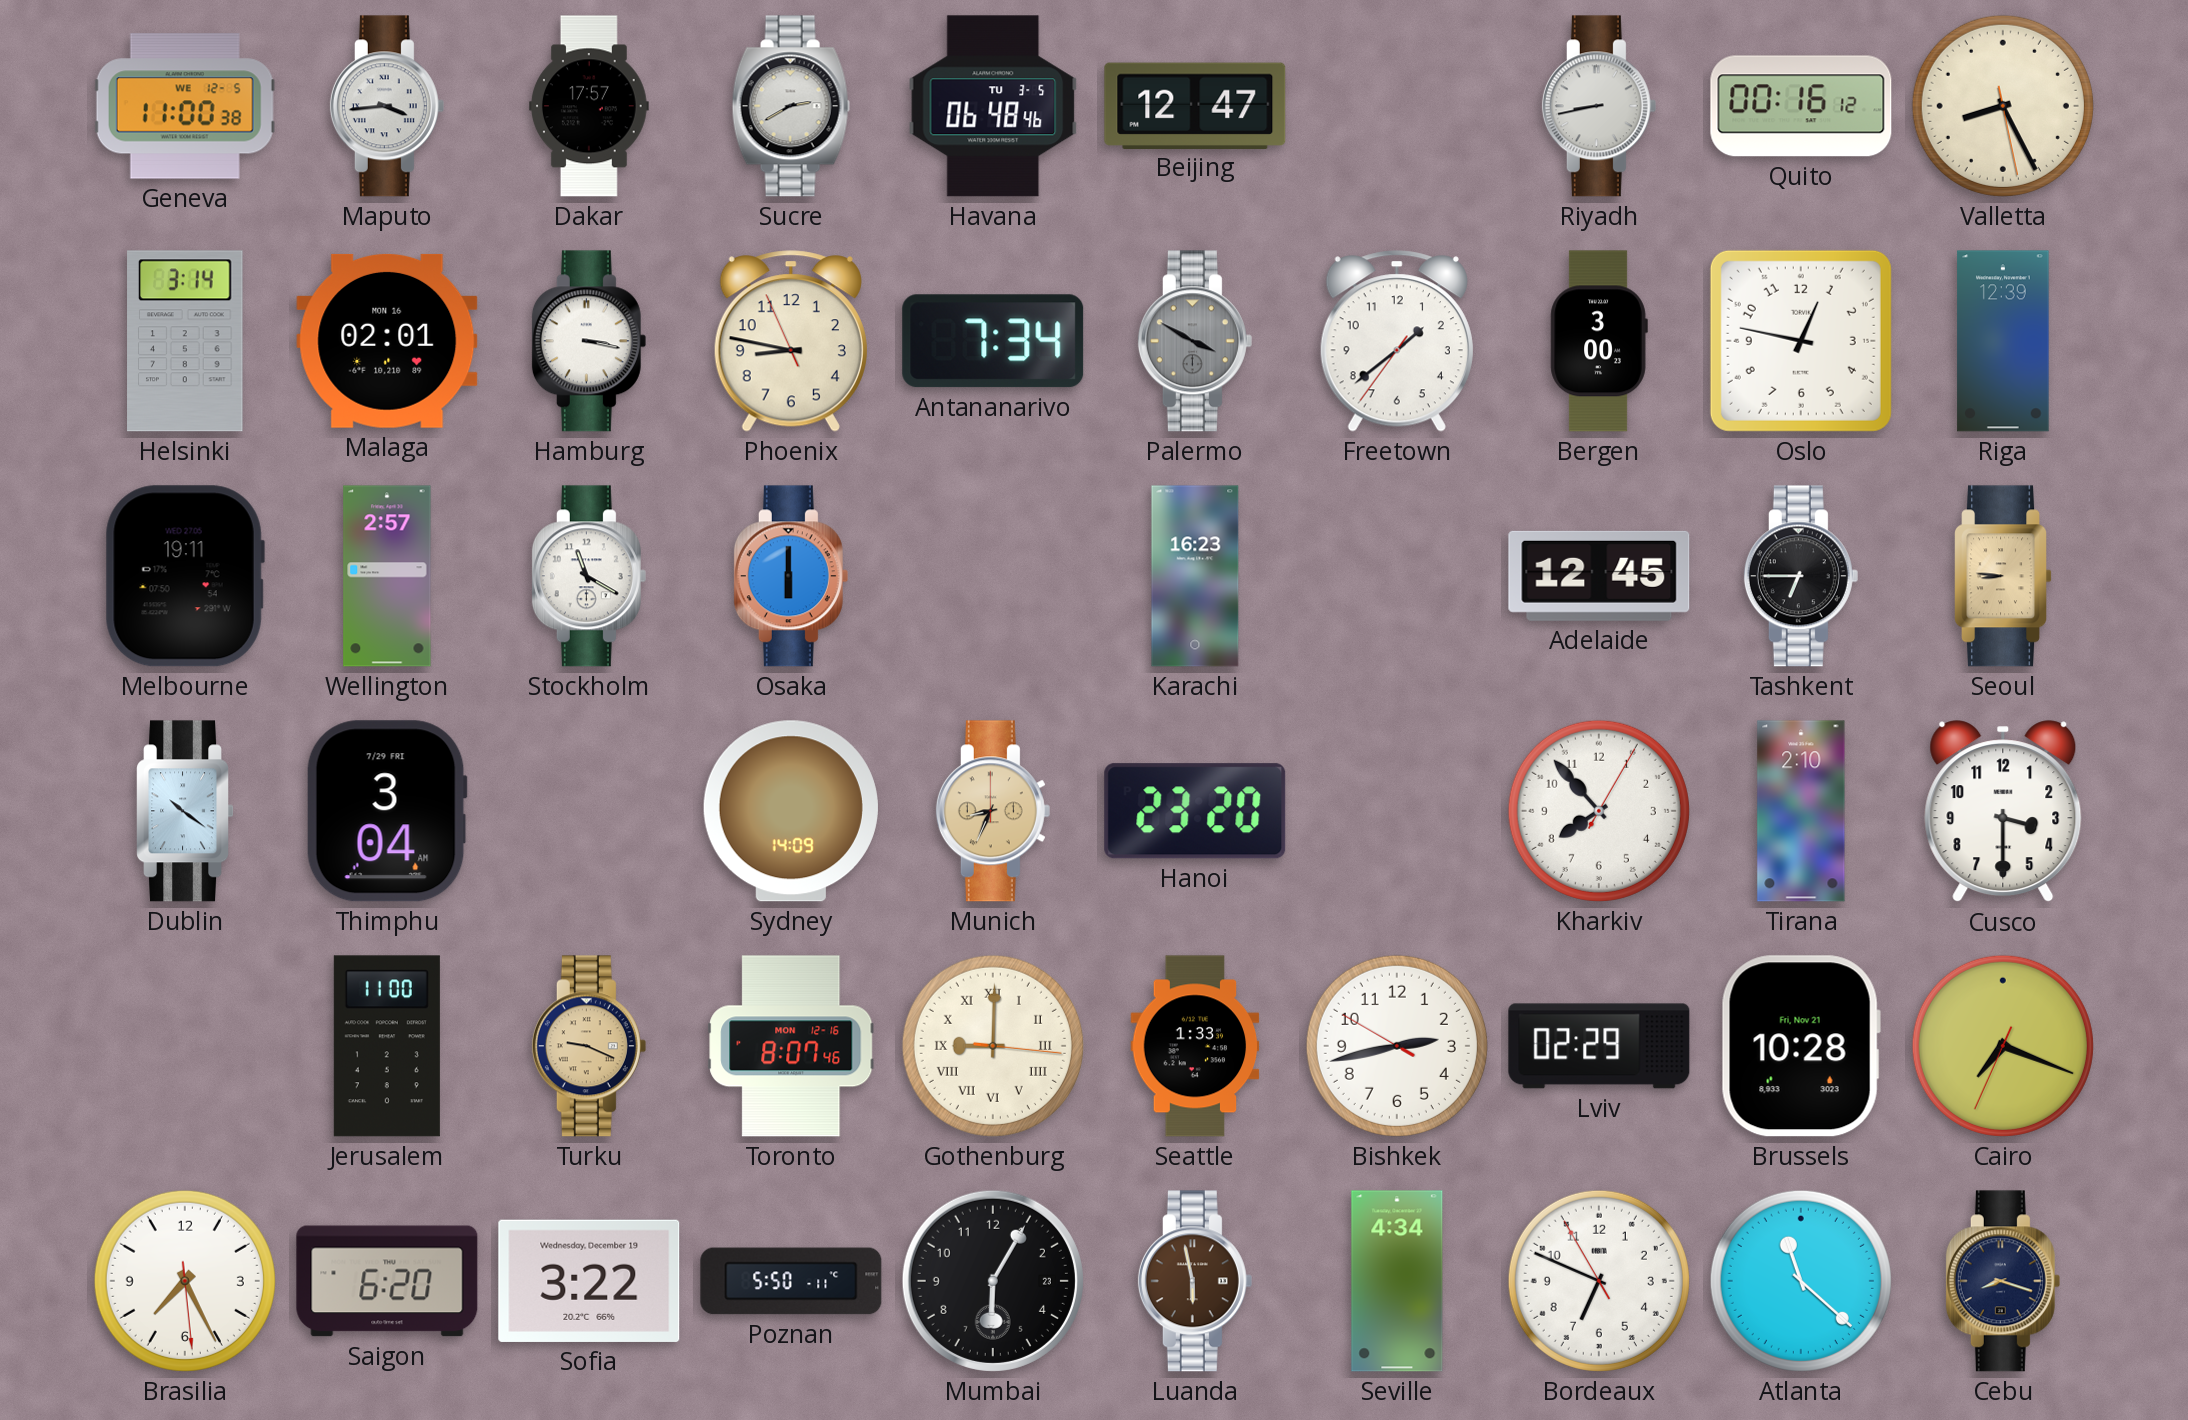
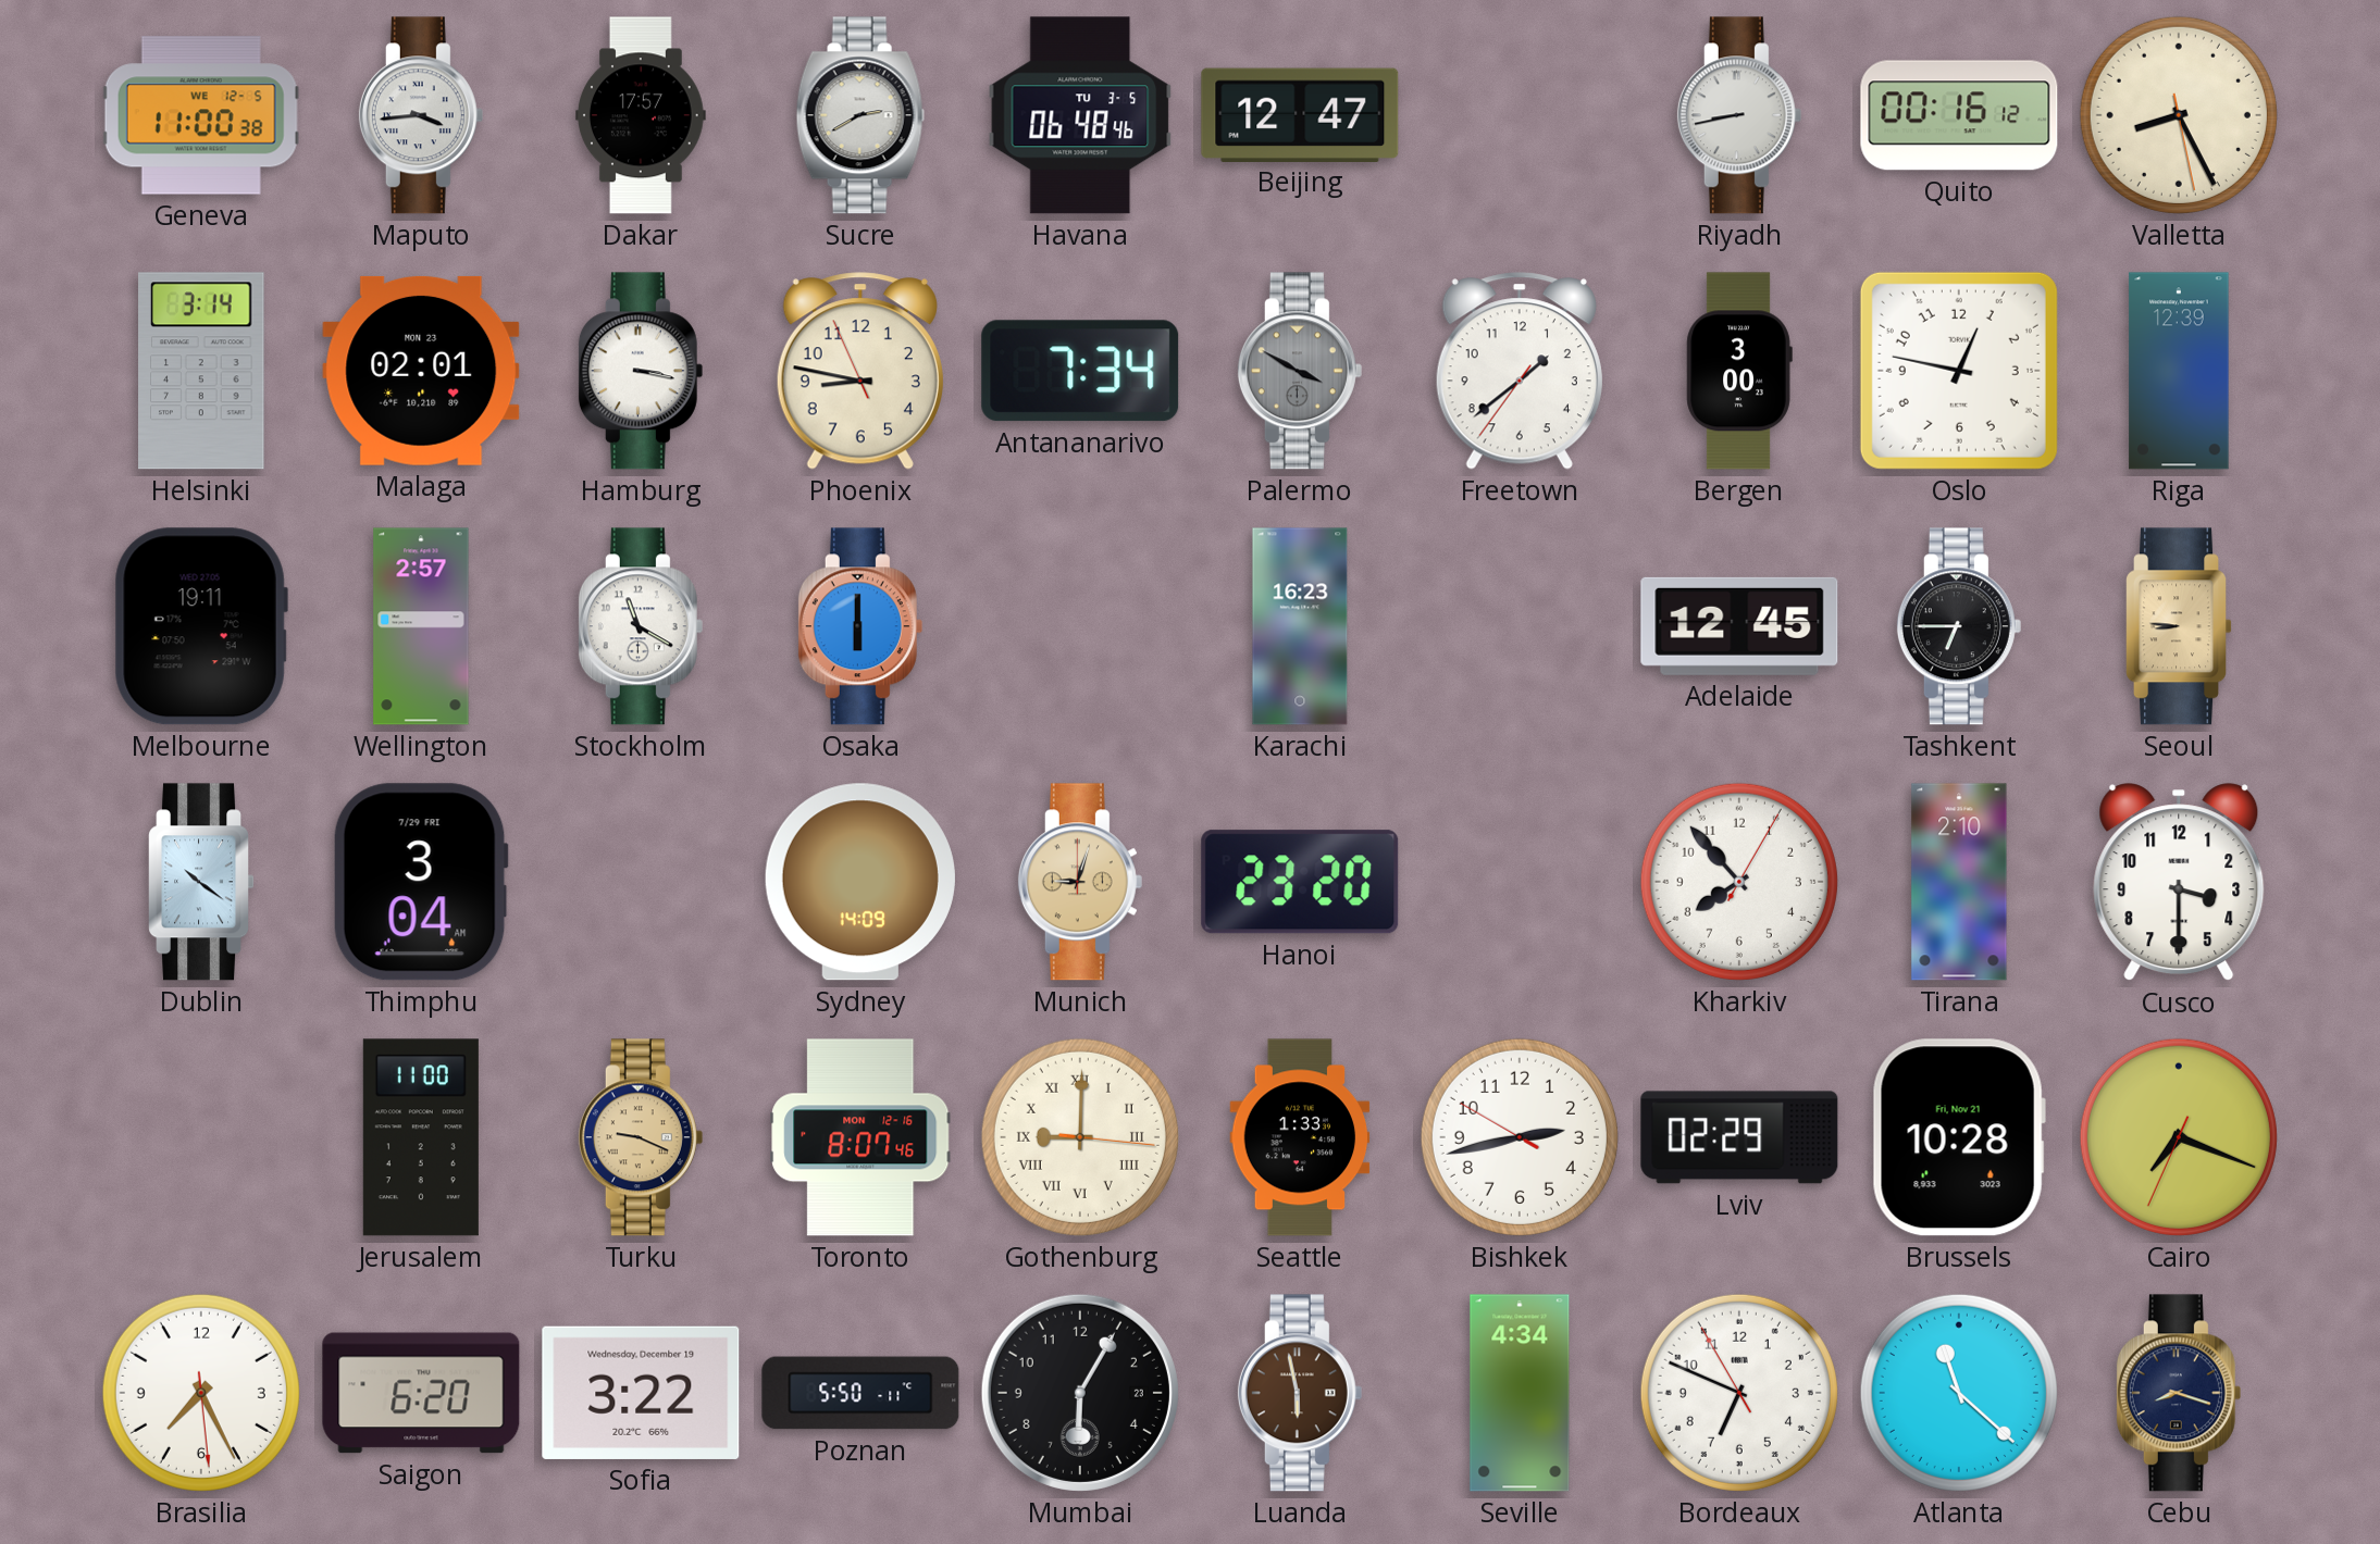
Malaga date: MON 16 -> MON 23 (421, 371)
Munich: 8:34 -> 9:03 (1080, 882)
